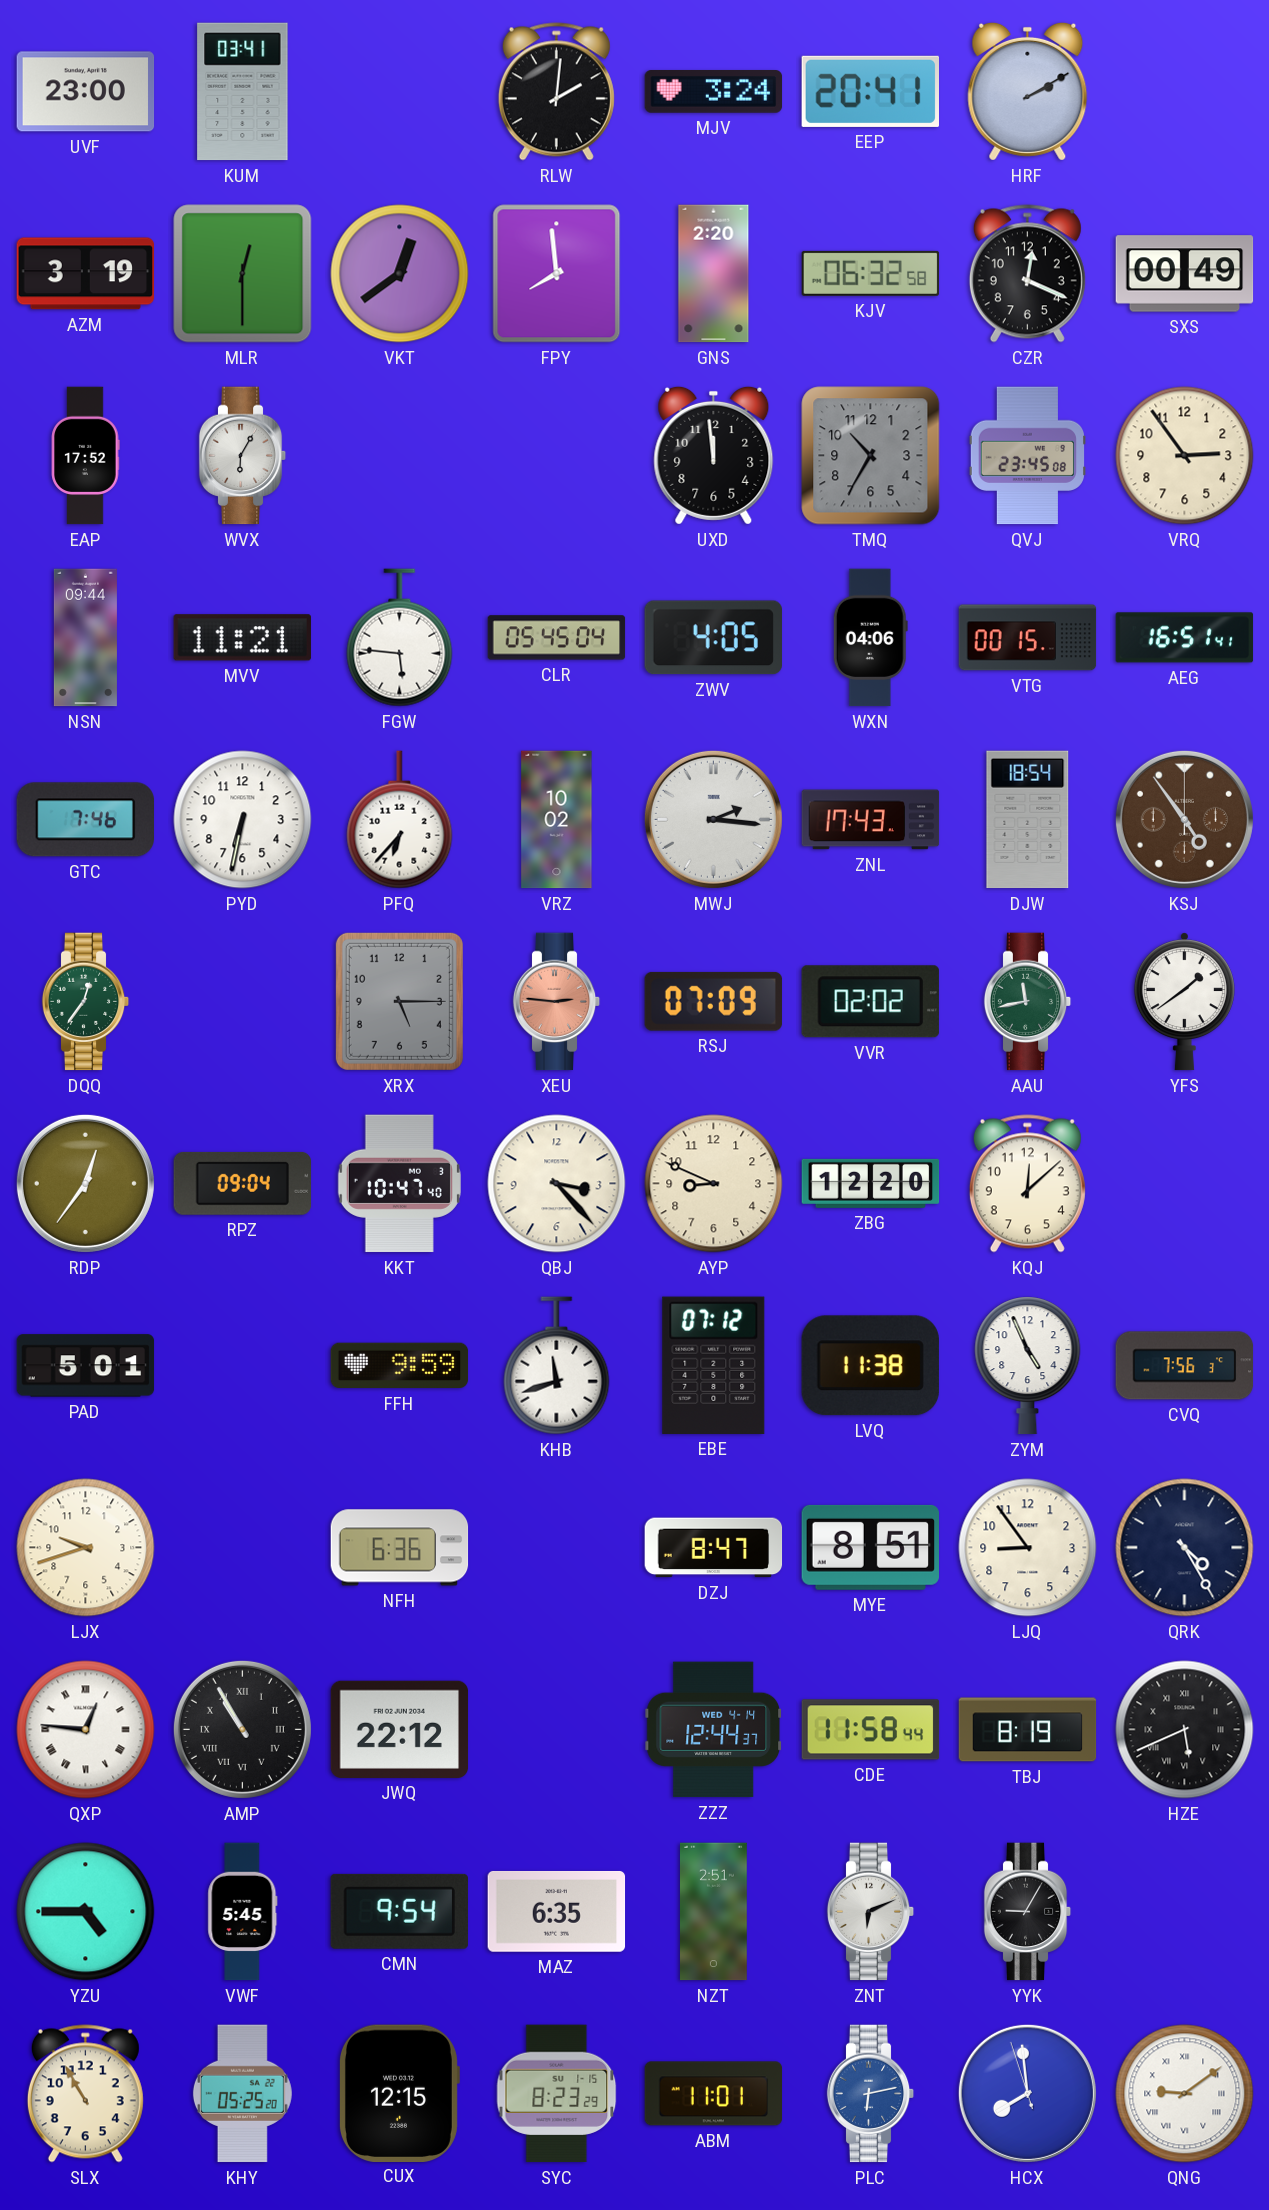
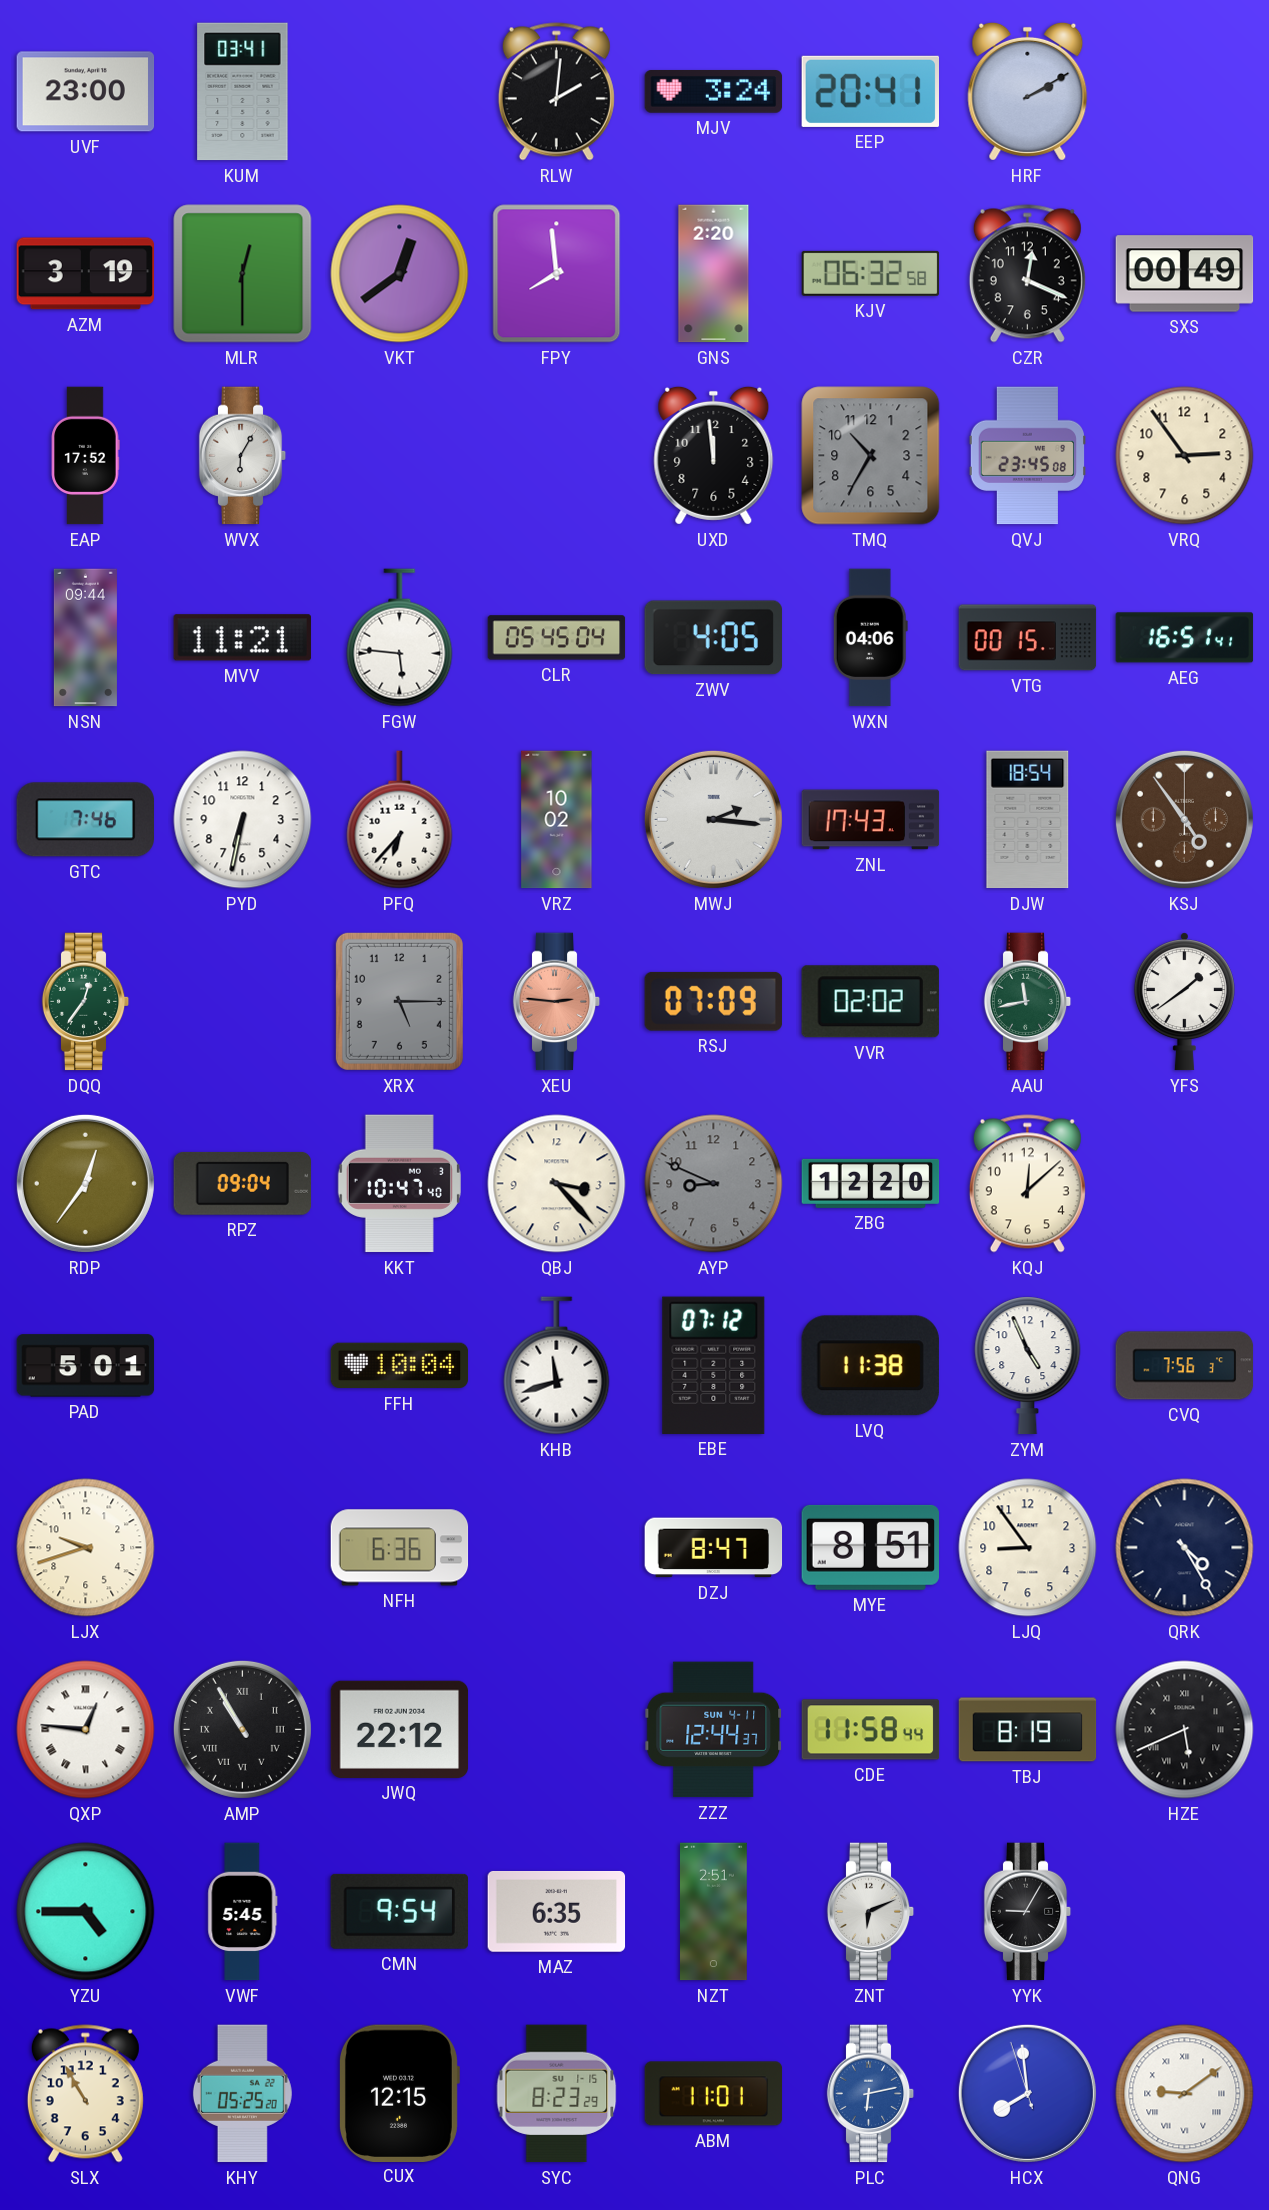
AYP dial: cream -> grey (714, 1184)
FFH: 9:59 -> 10:04 (400, 1366)
ZZZ date: WED 4-14 -> SUN 4-11 (714, 1730)
